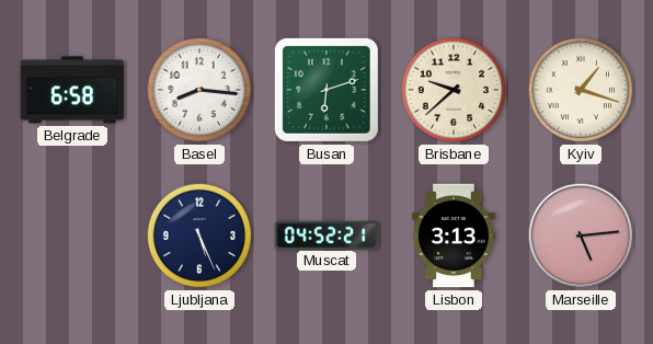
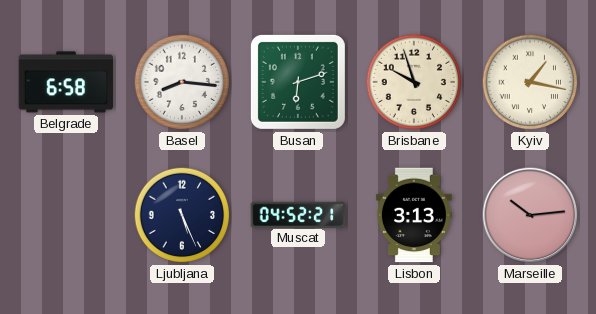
Brisbane: 9:38 -> 9:57 (414, 82)
Kyiv: 1:18 -> 1:17 (530, 82)
Marseille: 5:14 -> 10:14 (530, 215)
